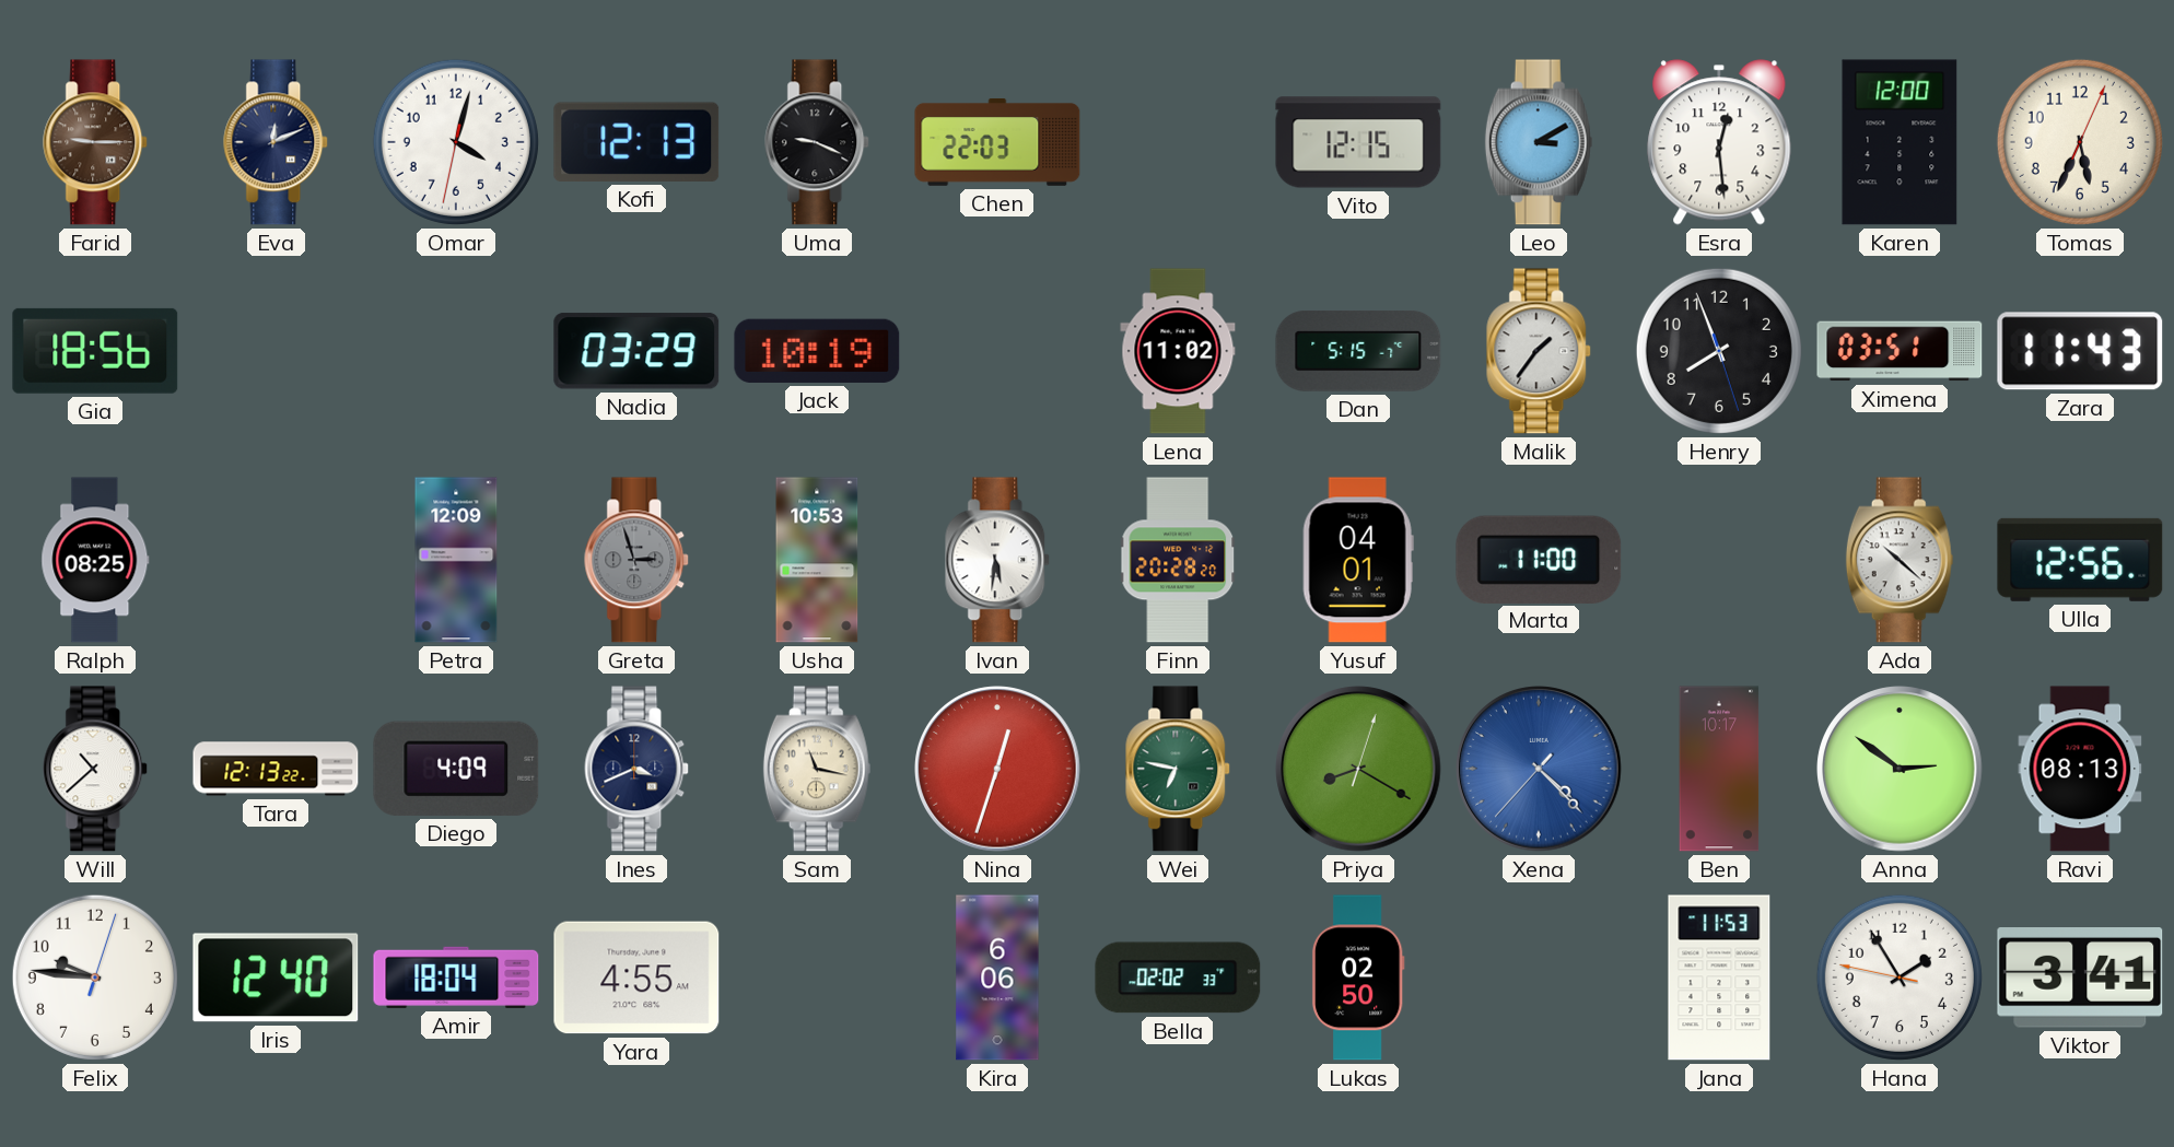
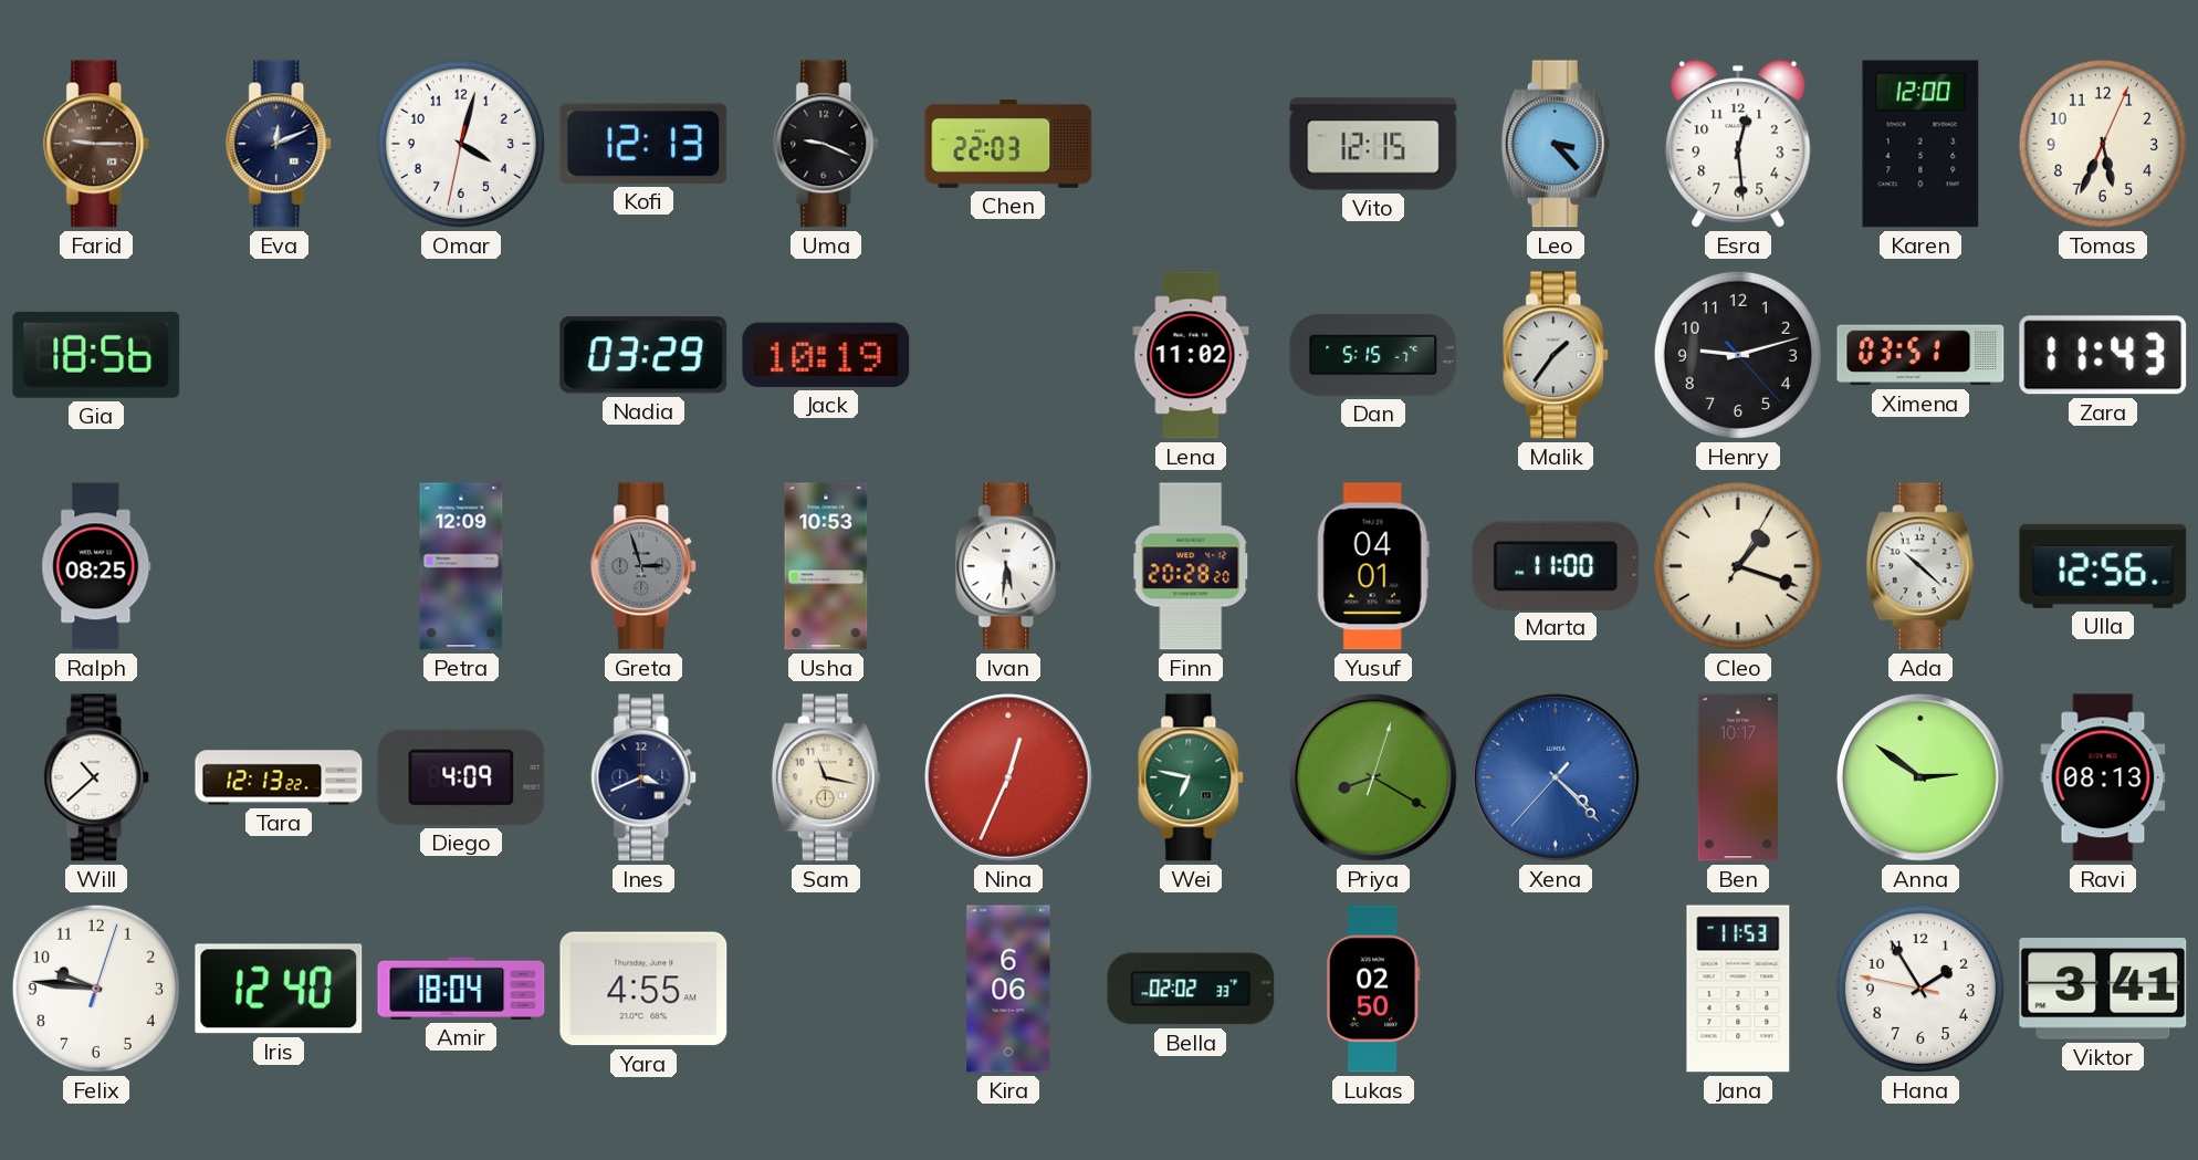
Leo: 3:10 -> 3:23 (1556, 144)
Henry: 7:56 -> 9:12 (1738, 355)
Cleo: none -> 1:18 (1738, 566)
Nina: 12:33 -> 12:34 (1008, 777)
